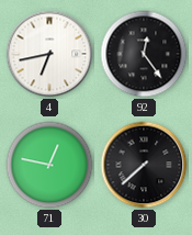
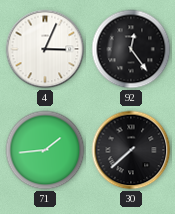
4: 6:43 -> 3:04 (45, 49)
71: 12:47 -> 1:44 (45, 150)
